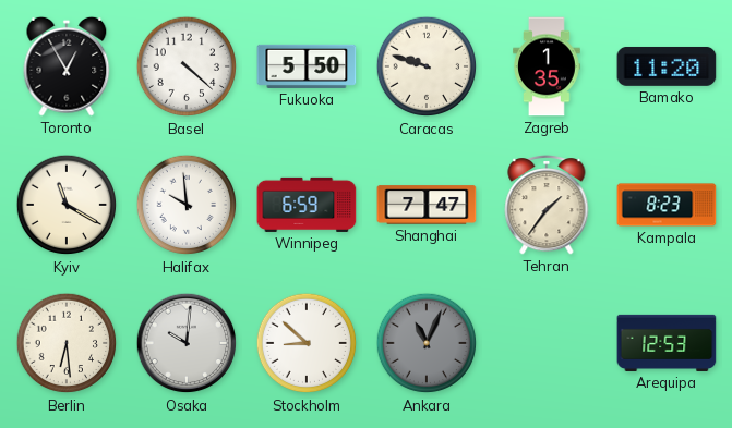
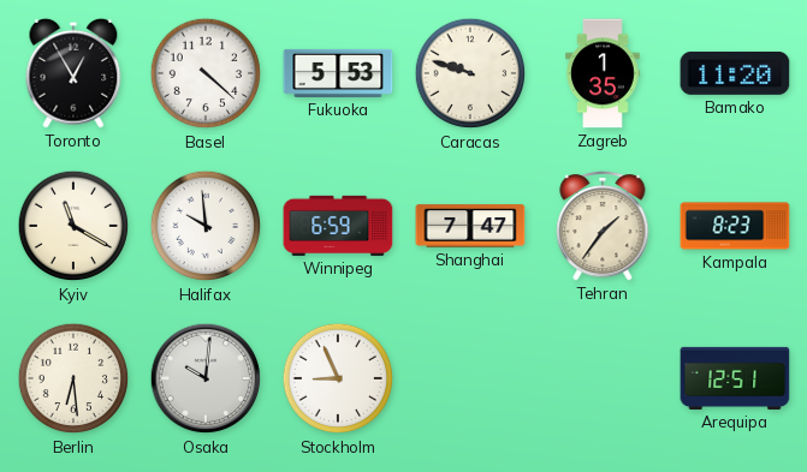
Fukuoka: 5:50 -> 5:53 (338, 73)
Stockholm: 8:52 -> 8:56 (338, 378)
Ankara: 11:04 -> none (427, 343)
Arequipa: 12:53 -> 12:51 (735, 378)
